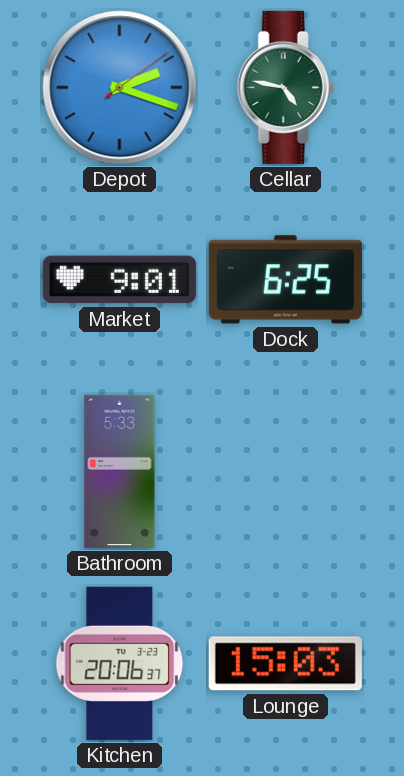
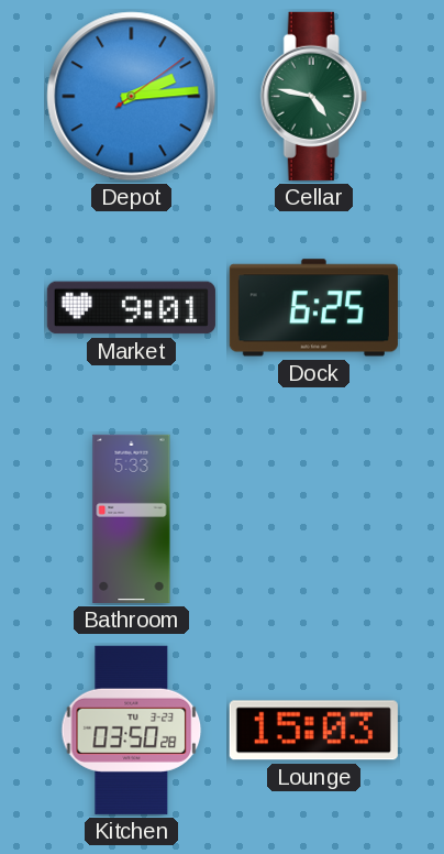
Depot: 2:18 -> 2:14 (132, 97)
Kitchen: 20:06 -> 03:50 (132, 730)
